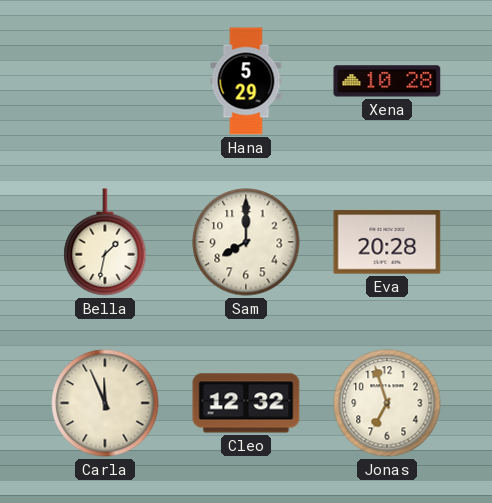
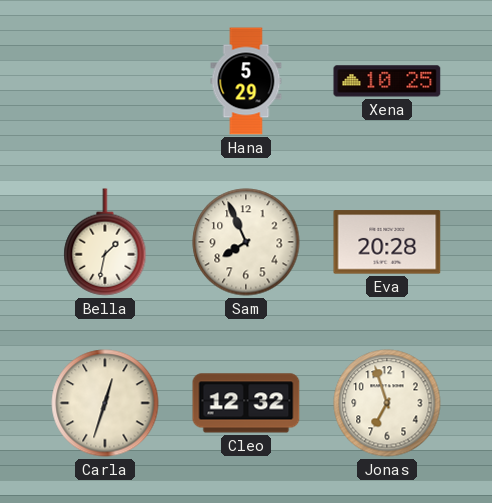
Xena: 10:28 -> 10:25 (387, 81)
Sam: 8:00 -> 7:56 (246, 242)
Carla: 11:56 -> 12:33 (105, 403)
